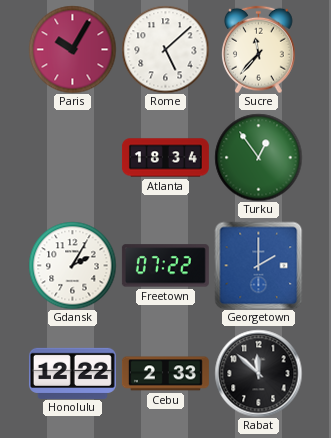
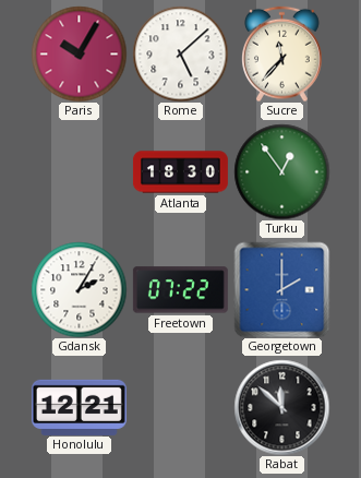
Atlanta: 18:34 -> 18:30 (180, 172)
Honolulu: 12:22 -> 12:21 (79, 407)
Cebu: 2:33 -> none (165, 374)
